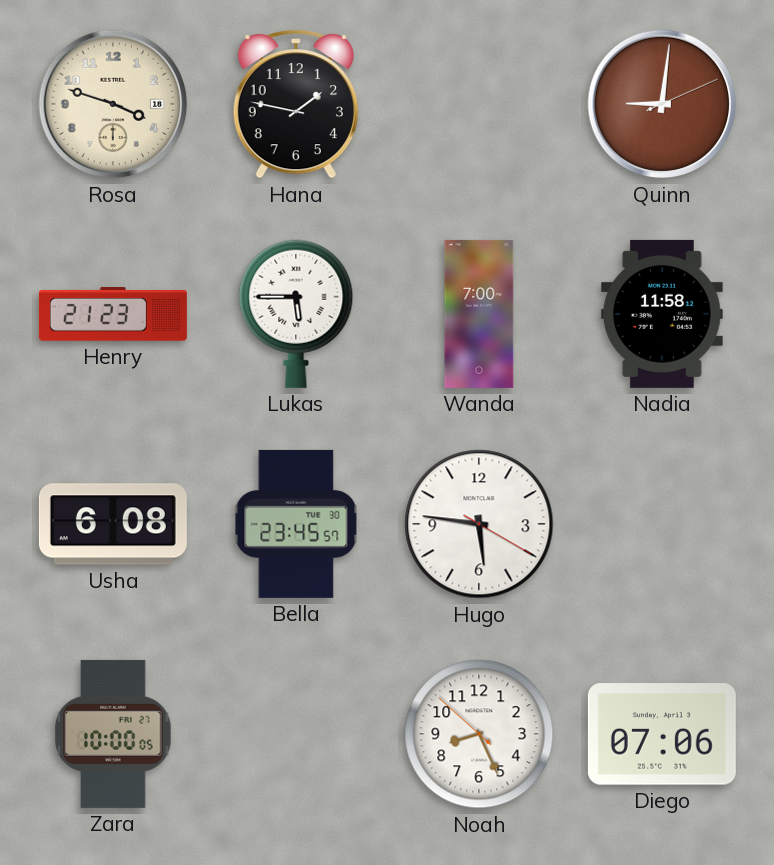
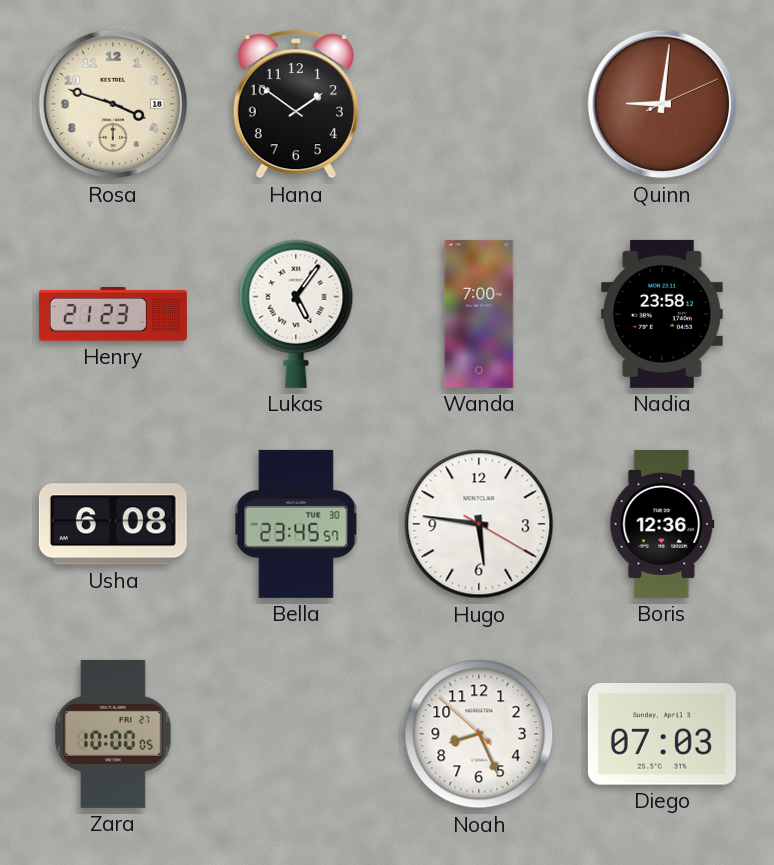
Hana: 1:47 -> 1:51 (296, 105)
Lukas: 5:45 -> 5:06 (296, 314)
Nadia: 11:58 -> 23:58 (662, 314)
Boris: none -> 12:36 (662, 524)
Diego: 07:06 -> 07:03 (662, 734)
